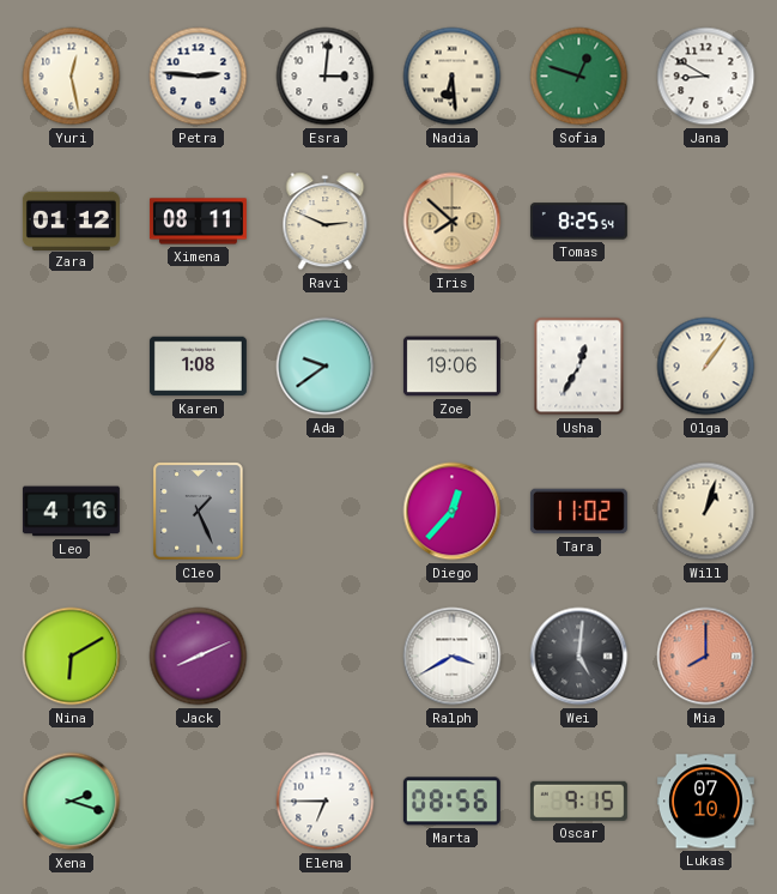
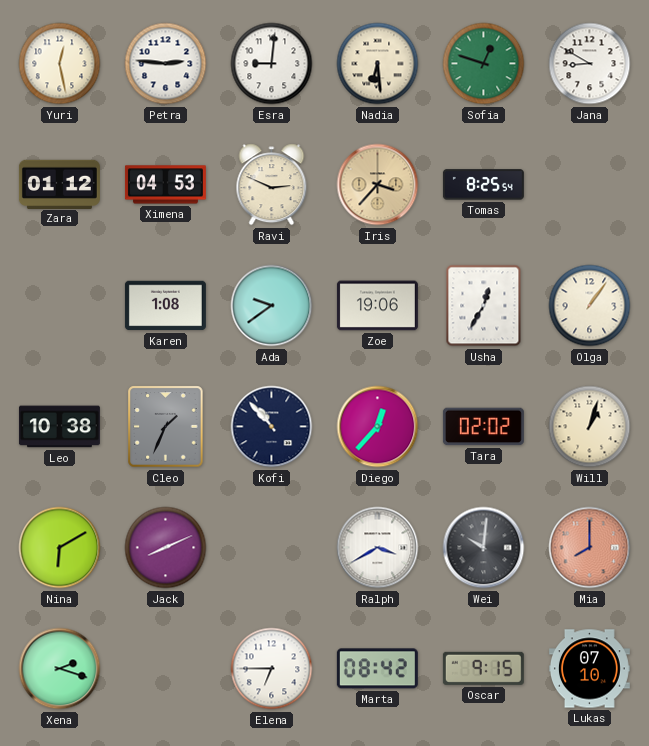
Esra: 3:01 -> 9:01 (272, 64)
Ximena: 08:11 -> 04:53 (165, 185)
Iris: 7:52 -> 3:37 (378, 185)
Leo: 4:16 -> 10:38 (59, 427)
Cleo: 1:26 -> 1:34 (166, 427)
Kofi: none -> 10:53 (272, 427)
Tara: 11:02 -> 02:02 (483, 427)
Wei: 5:01 -> 10:01 (484, 548)
Marta: 08:56 -> 08:42 (377, 669)
